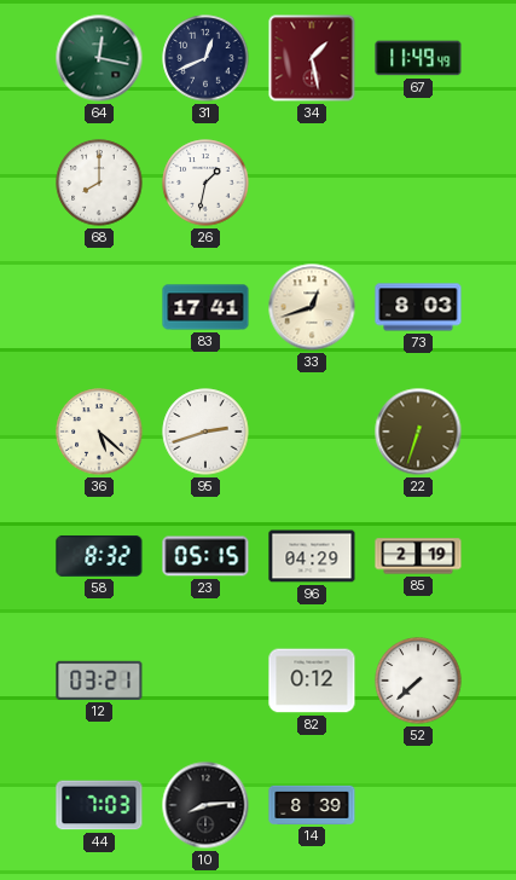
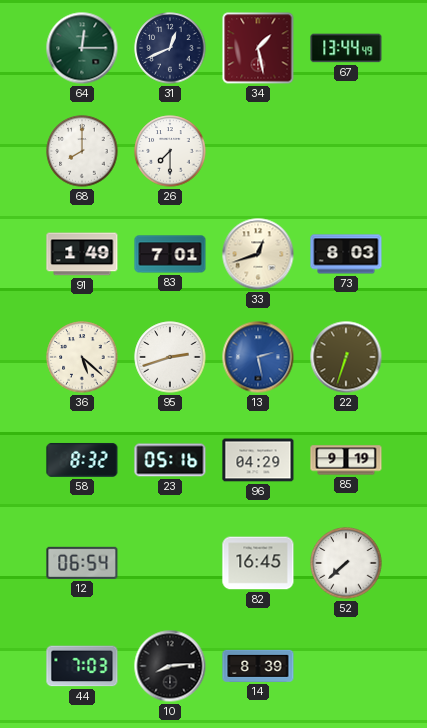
64: 12:17 -> 12:15 (82, 48)
67: 11:49 -> 13:44 (346, 48)
26: 1:32 -> 7:30 (170, 151)
91: none -> 1:49 (82, 254)
83: 17:41 -> 7:01 (170, 254)
13: none -> 2:28 (258, 357)
23: 05:15 -> 05:16 (170, 460)
85: 2:19 -> 9:19 (346, 460)
12: 03:21 -> 06:54 (82, 563)
82: 0:12 -> 16:45 (258, 563)
